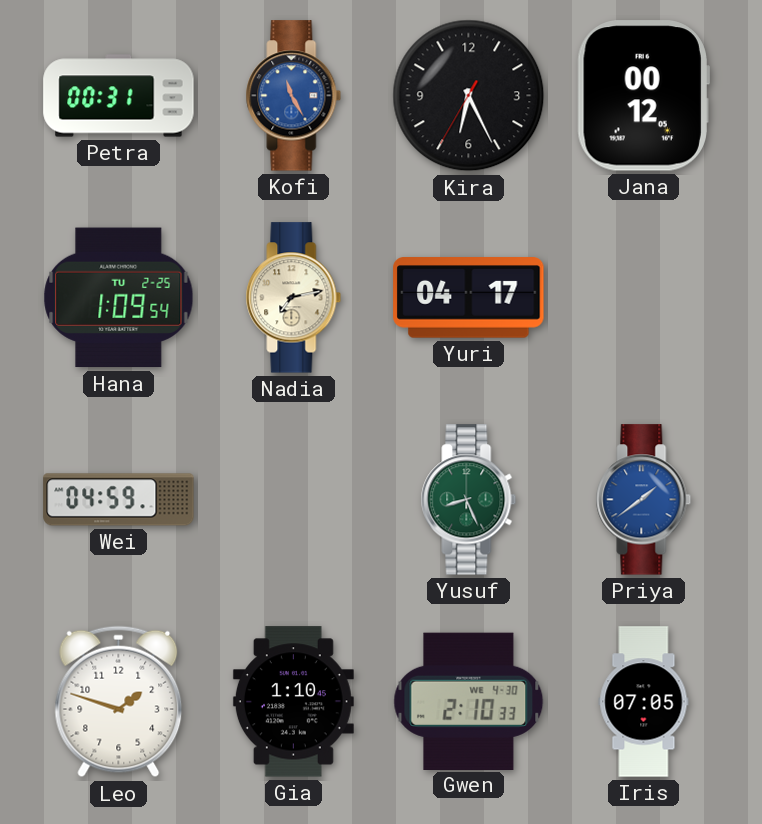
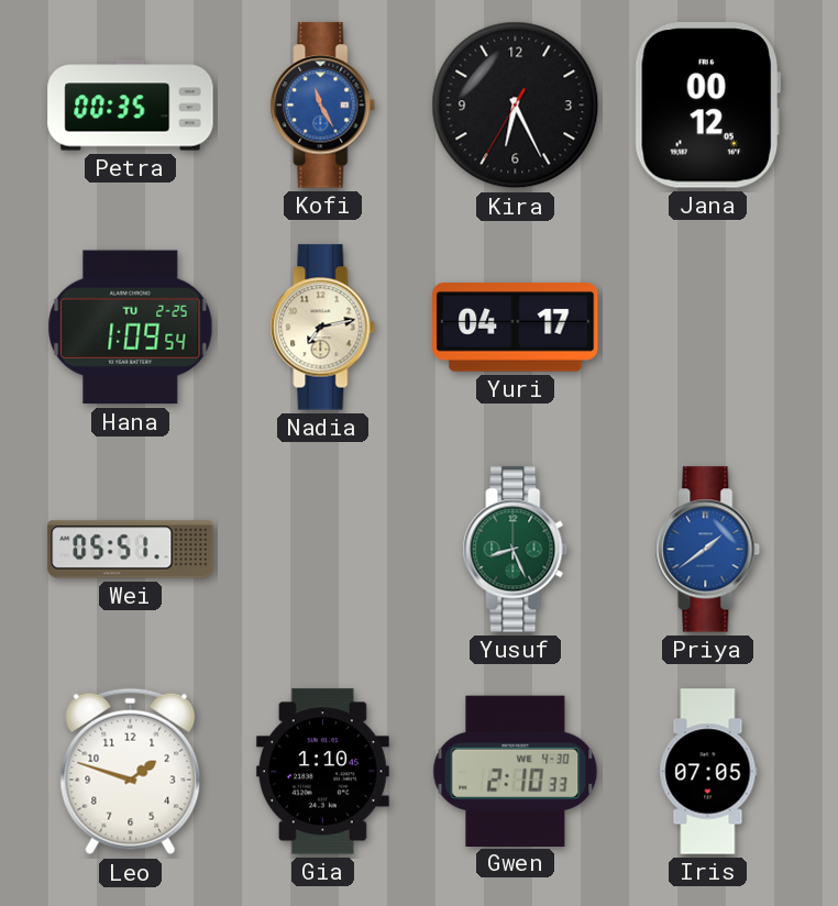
Petra: 00:31 -> 00:35 (131, 106)
Wei: 04:59 -> 05:51 (131, 550)
